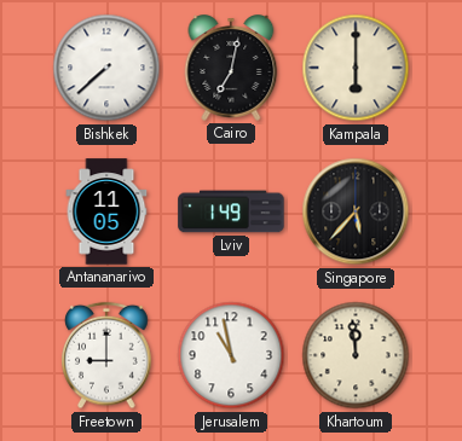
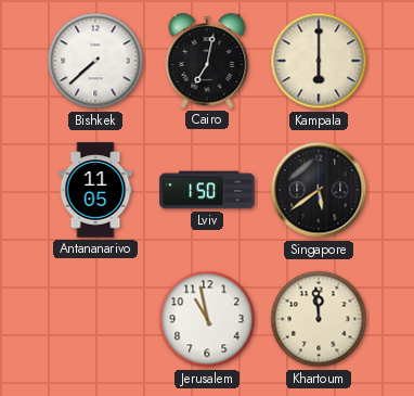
Lviv: 1:49 -> 1:50 (207, 190)
Singapore: 5:37 -> 5:39 (319, 190)
Freetown: 9:00 -> none (106, 355)
